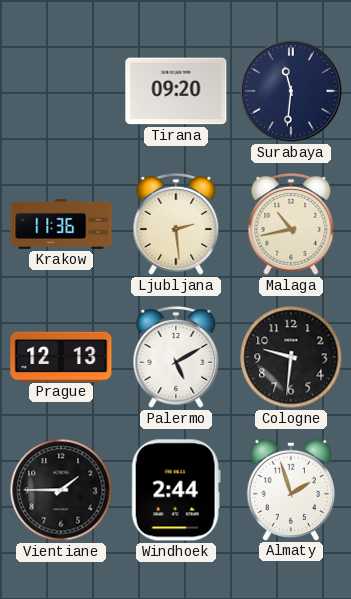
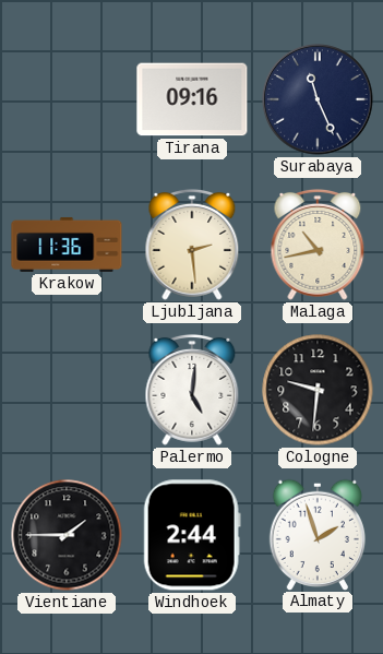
Tirana: 09:20 -> 09:16 (192, 99)
Surabaya: 11:31 -> 11:26 (318, 99)
Prague: 12:13 -> none (61, 356)
Palermo: 5:10 -> 5:01 (192, 390)
